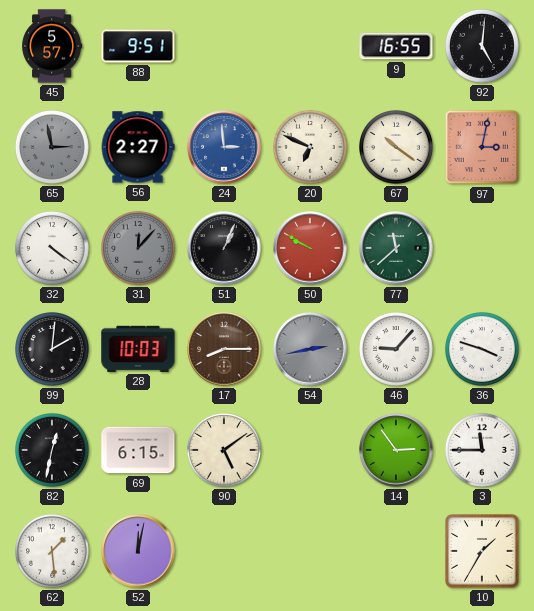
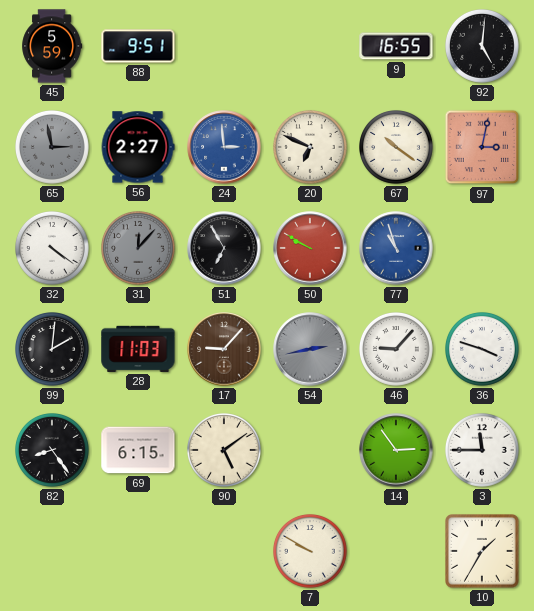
45: 5:57 -> 5:59 (52, 46)
51: 1:04 -> 6:55 (224, 248)
77: 11:38 -> 10:57 (396, 248)
77 dial: green -> blue (396, 248)
28: 10:03 -> 11:03 (138, 349)
17: 8:15 -> 9:07 (224, 349)
82: 12:32 -> 8:24 (53, 451)
62: 1:29 -> none (53, 552)
52: 12:02 -> none (138, 551)
7: none -> 9:50 (311, 552)
